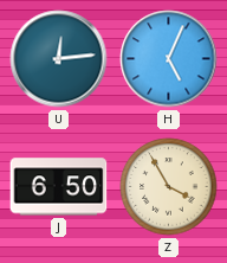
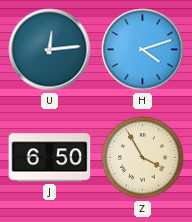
H: 5:04 -> 4:12 (143, 50)
